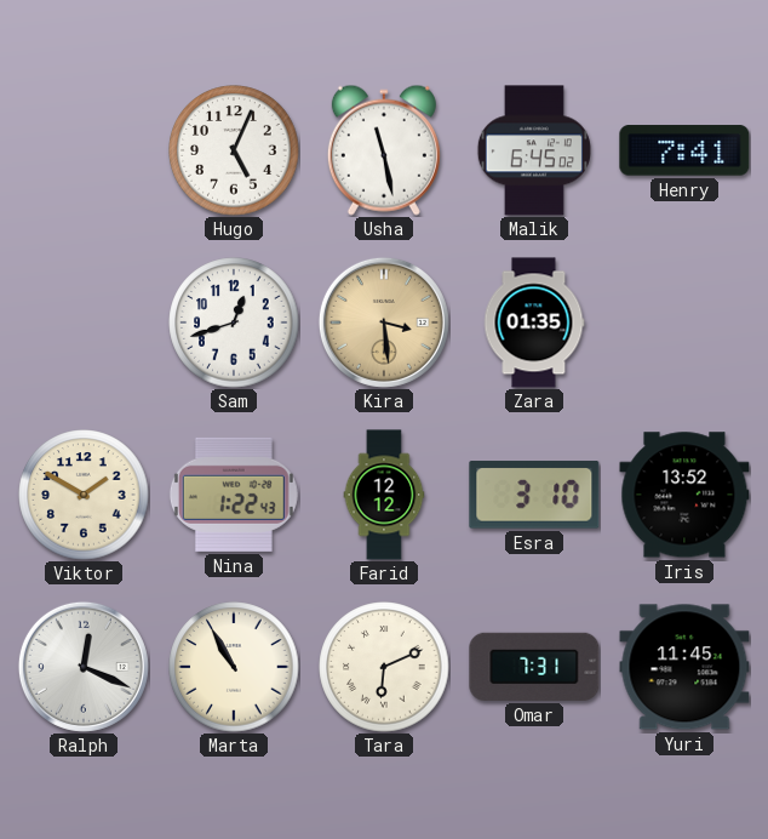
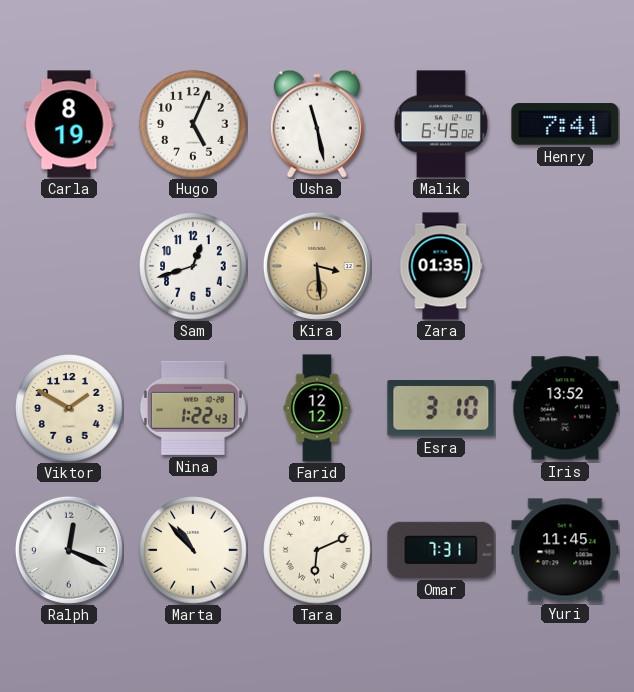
Carla: none -> 8:19 (69, 124)
Marta: 10:55 -> 10:53 (193, 550)
